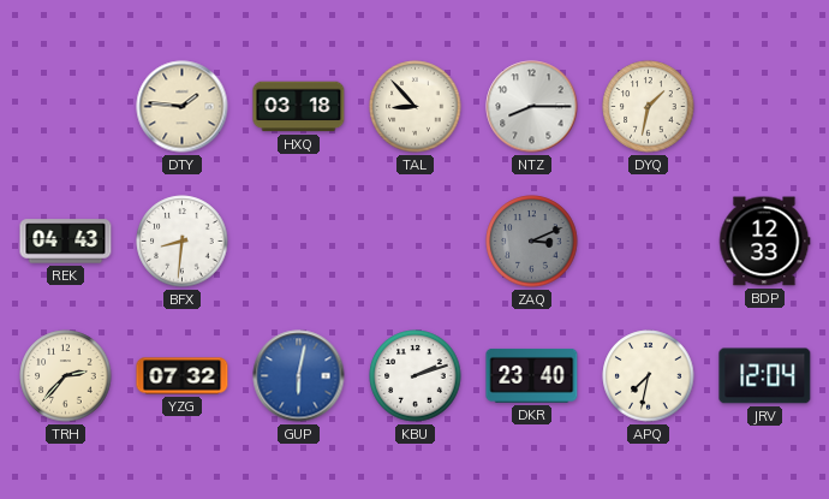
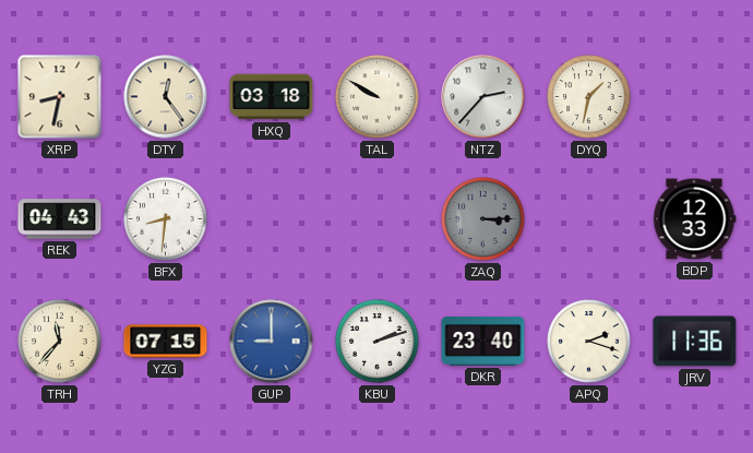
XRP: none -> 8:32 (60, 97)
DTY: 1:46 -> 12:24 (166, 97)
TAL: 8:53 -> 9:50 (378, 97)
NTZ: 8:15 -> 2:37 (483, 97)
ZAQ: 3:11 -> 3:15 (483, 219)
TRH: 2:37 -> 11:37 (60, 342)
YZG: 07:32 -> 07:15 (166, 342)
GUP: 6:02 -> 9:00 (272, 342)
APQ: 7:32 -> 2:18 (589, 342)
JRV: 12:04 -> 11:36 (695, 342)
